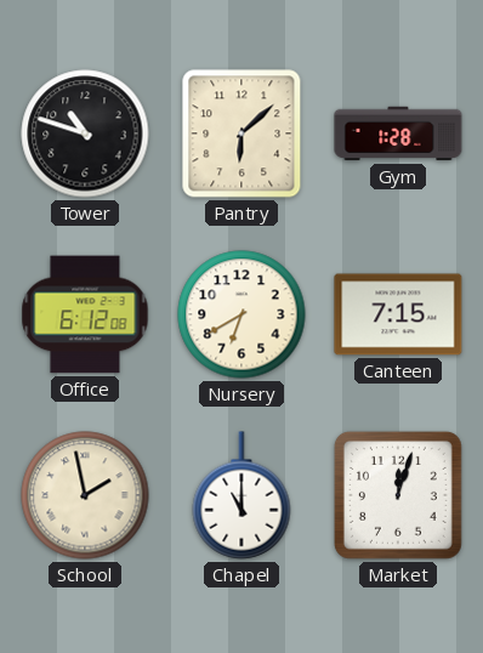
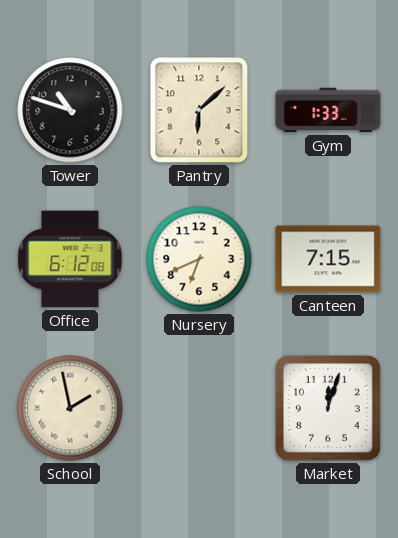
Gym: 1:28 -> 1:33 (328, 110)
Nursery: 6:40 -> 6:41 (199, 259)
Chapel: 11:00 -> none (241, 495)
